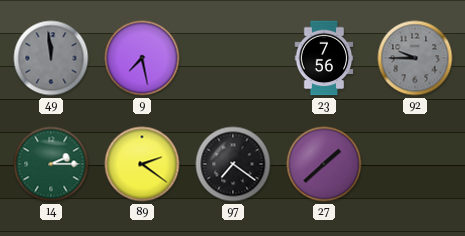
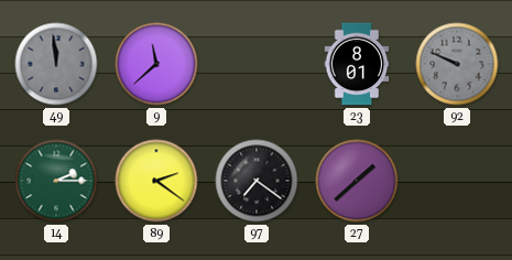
9: 7:28 -> 11:38 (156, 64)
23: 7:56 -> 8:01 (357, 64)
92: 9:45 -> 9:49 (457, 64)
